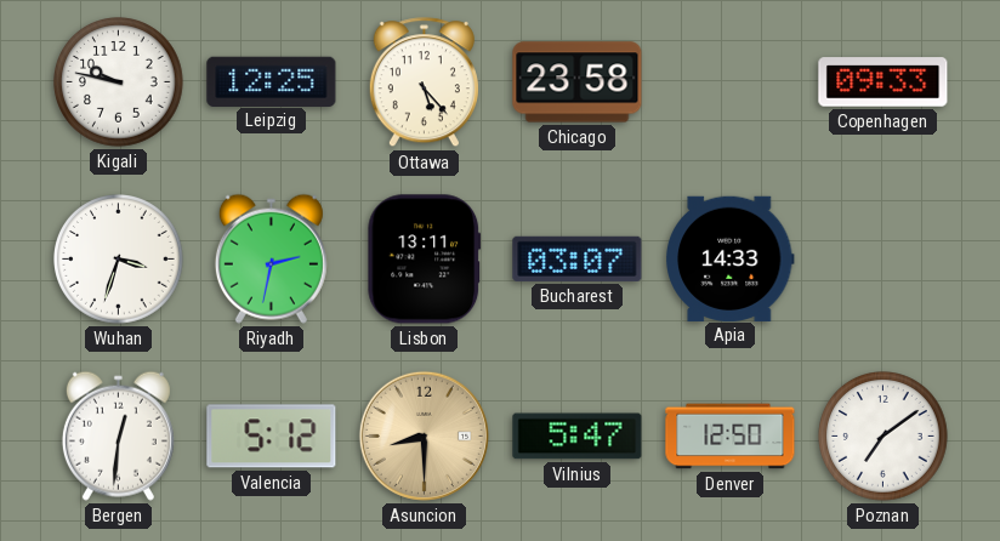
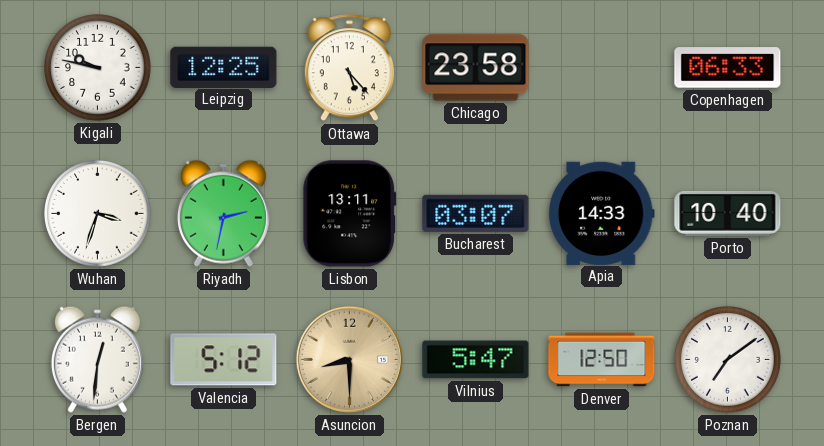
Copenhagen: 09:33 -> 06:33 (728, 68)
Porto: none -> 10:40 (728, 213)
